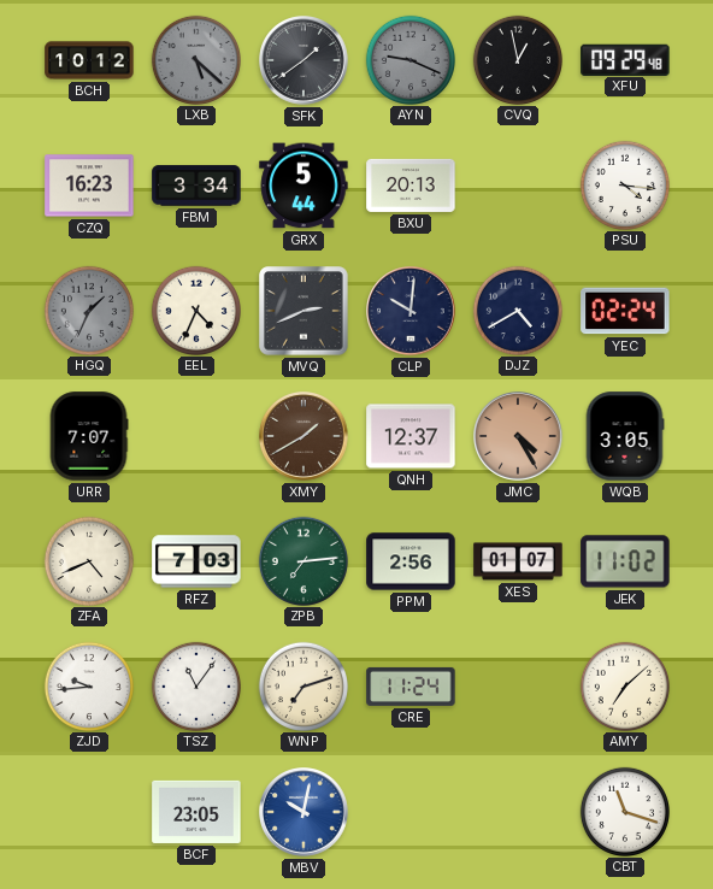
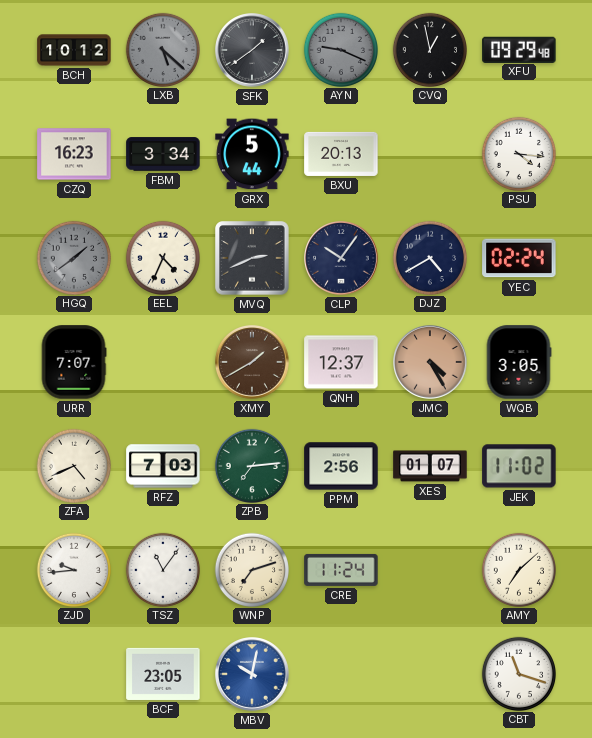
HGQ: 1:34 -> 1:39 (73, 257)
CLP: 10:01 -> 10:06 (341, 258)
